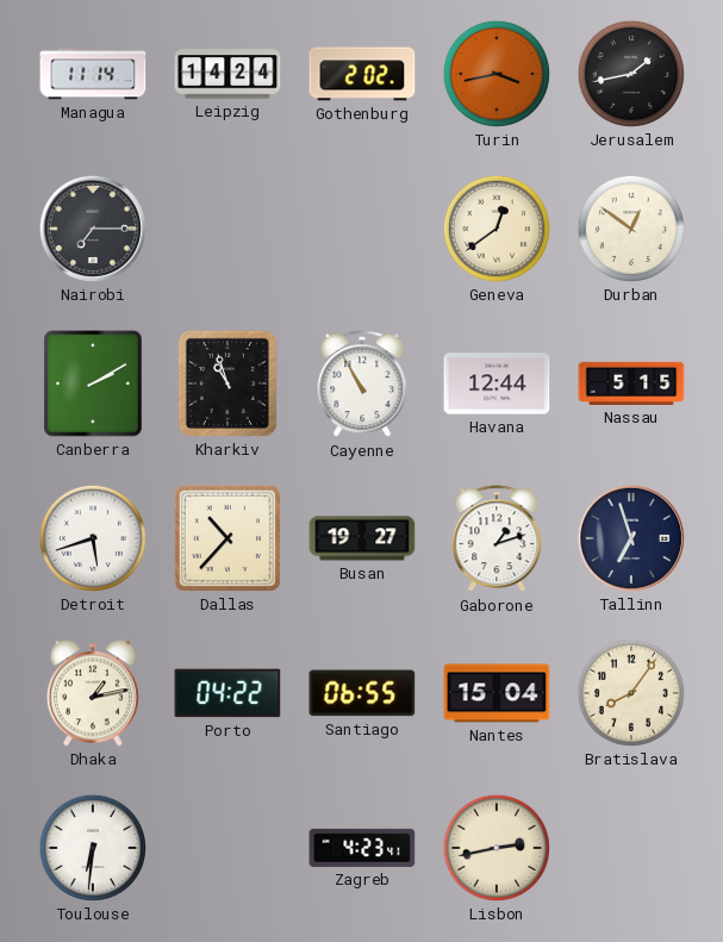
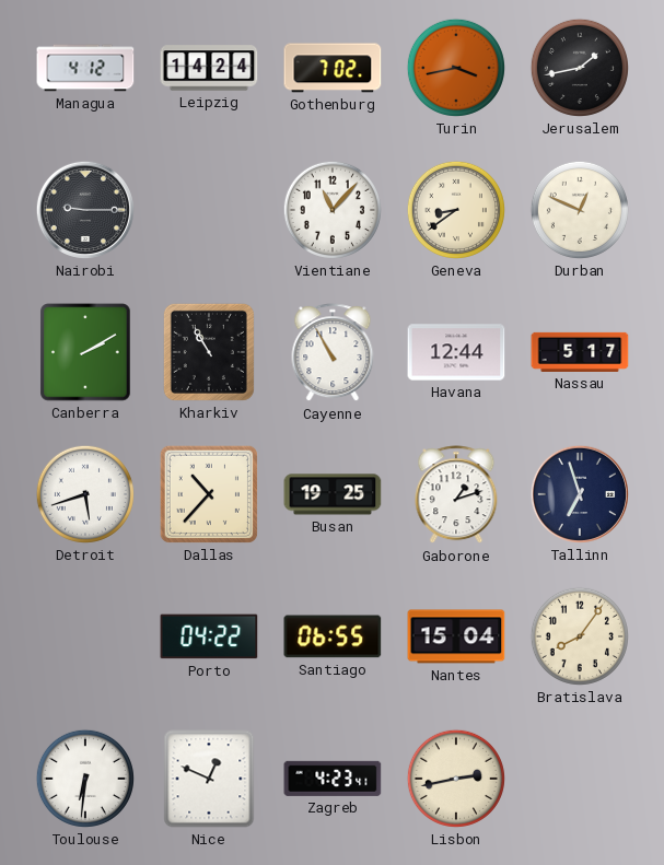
Managua: 11:14 -> 4:12 (85, 68)
Gothenburg: 2:02 -> 7:02 (333, 68)
Nairobi: 7:15 -> 9:15 (85, 210)
Vientiane: none -> 11:07 (333, 210)
Geneva: 12:39 -> 8:39 (456, 210)
Durban: 12:51 -> 12:49 (580, 210)
Kharkiv: 10:57 -> 10:55 (209, 352)
Nassau: 5:15 -> 5:17 (580, 352)
Busan: 19:27 -> 19:25 (333, 494)
Dhaka: 1:13 -> none (93, 693)
Nice: none -> 12:49 (209, 779)
